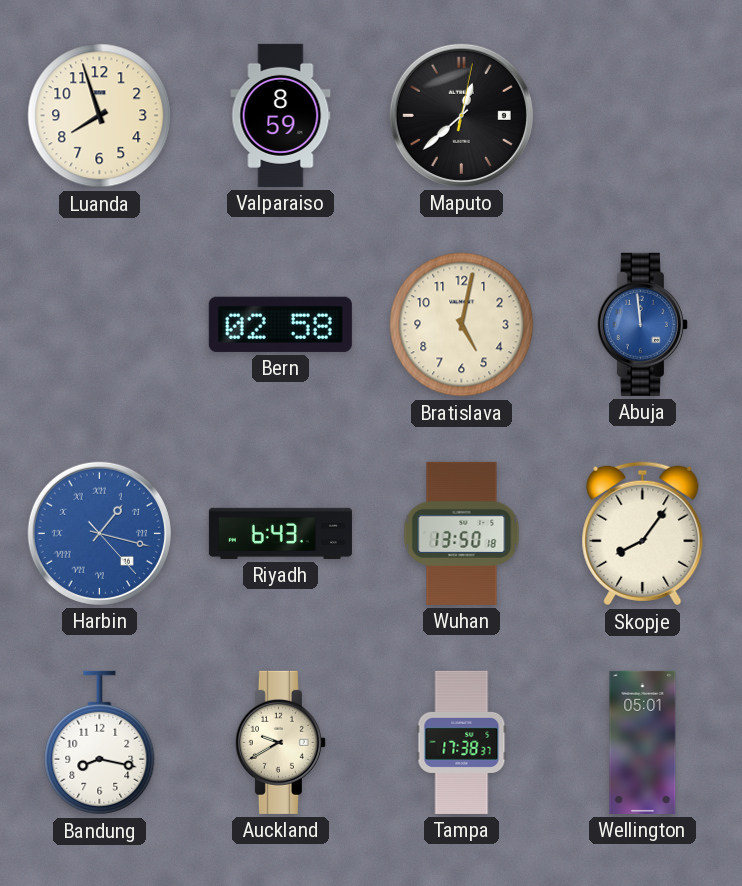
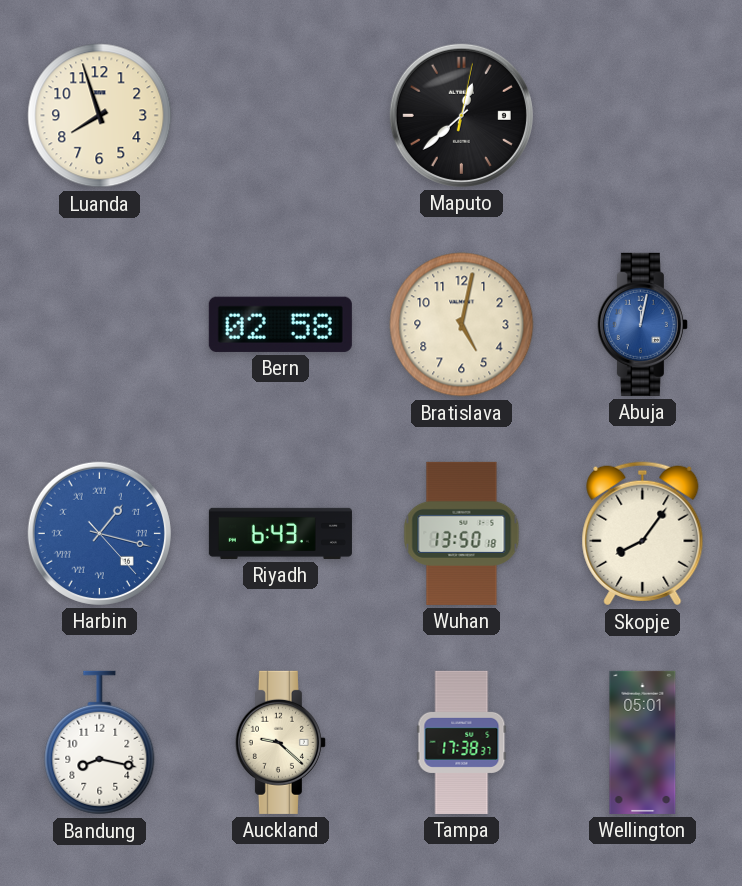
Valparaiso: 8:59 -> none (281, 115)
Abuja: 11:59 -> 12:02 (642, 324)
Auckland: 9:40 -> 9:22 (280, 742)
